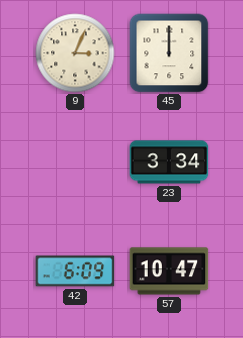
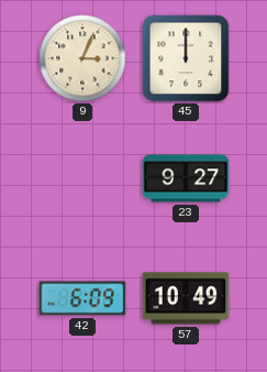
23: 3:34 -> 9:27 (186, 178)
57: 10:47 -> 10:49 (186, 298)
